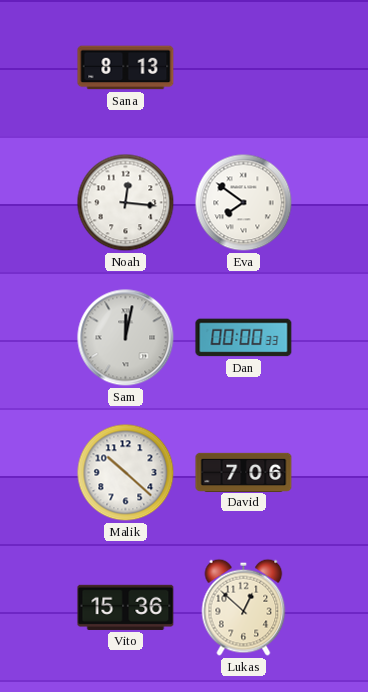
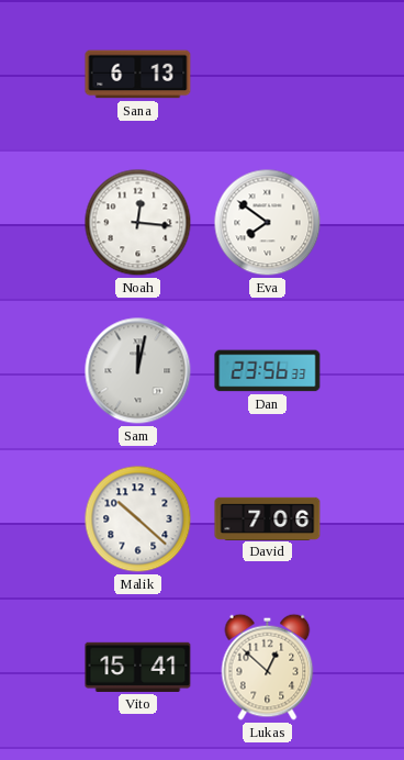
Sana: 8:13 -> 6:13 (138, 75)
Dan: 00:00 -> 23:56 (268, 371)
Vito: 15:36 -> 15:41 (138, 667)
